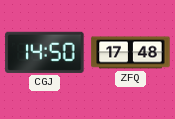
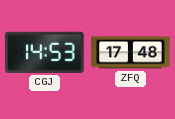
CGJ: 14:50 -> 14:53 (45, 52)
